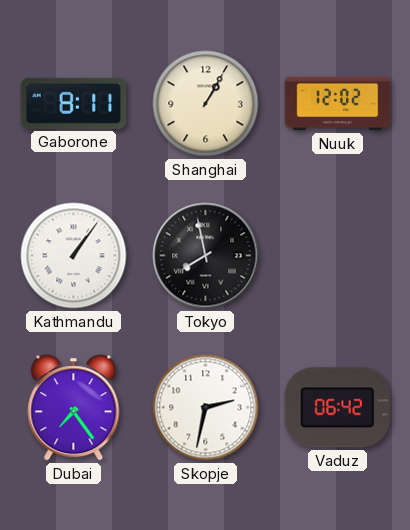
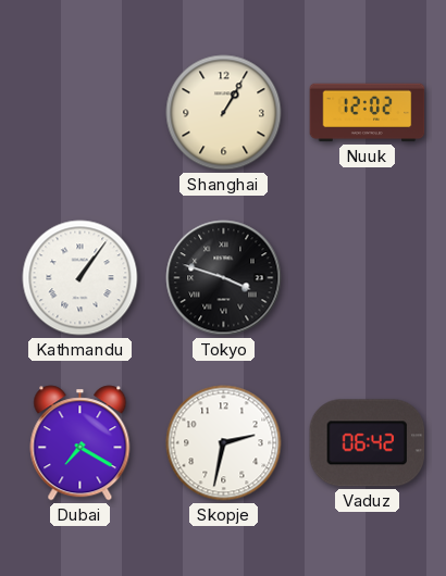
Gaborone: 8:11 -> none (74, 103)
Tokyo: 7:58 -> 3:48 (224, 278)
Dubai: 7:24 -> 7:20 (80, 443)
